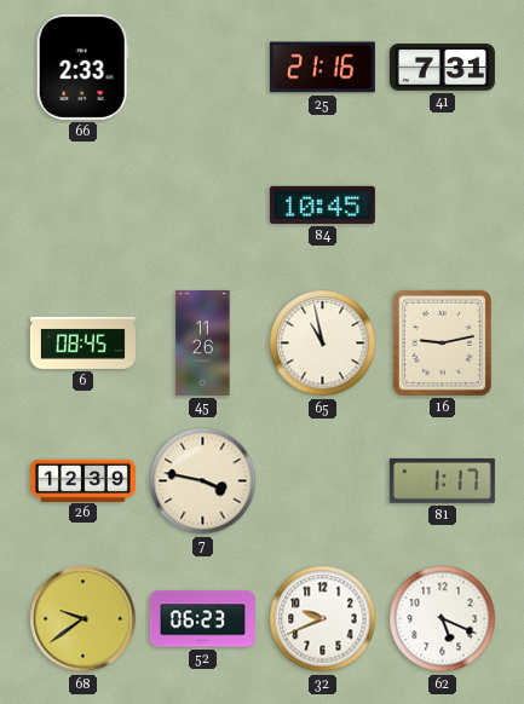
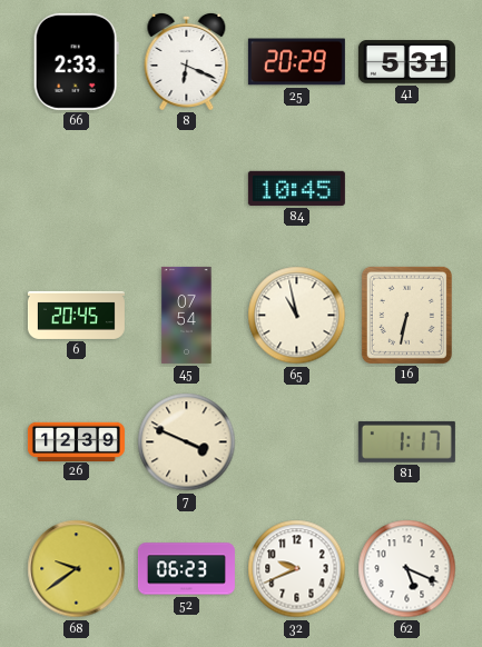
8: none -> 6:19 (187, 61)
25: 21:16 -> 20:29 (296, 62)
41: 7:31 -> 5:31 (406, 62)
6: 08:45 -> 20:45 (76, 315)
45: 11:26 -> 07:54 (187, 315)
16: 9:13 -> 6:32 (406, 315)
7: 3:47 -> 3:49 (187, 442)
